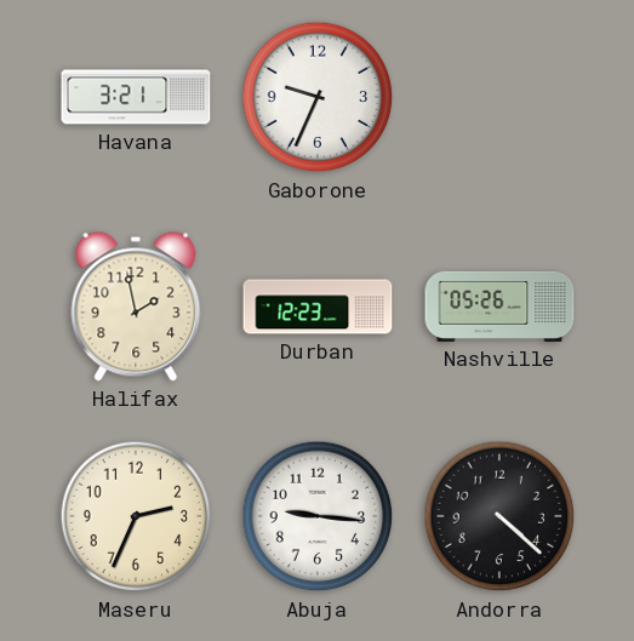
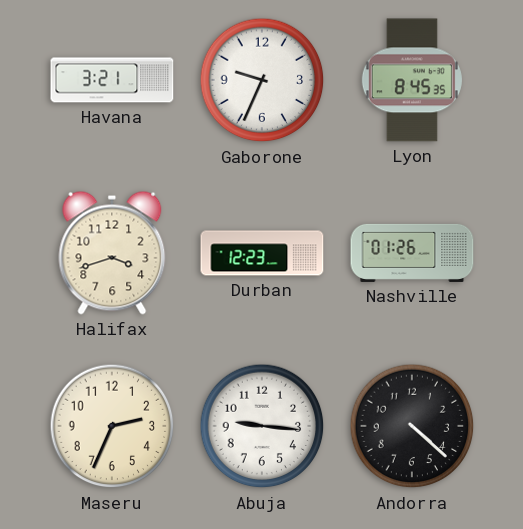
Lyon: none -> 8:45 (412, 80)
Halifax: 1:58 -> 3:42 (112, 253)
Nashville: 05:26 -> 01:26 (412, 253)
